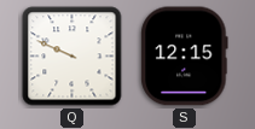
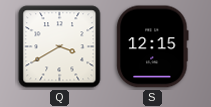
Q: 9:49 -> 3:40 (60, 47)
